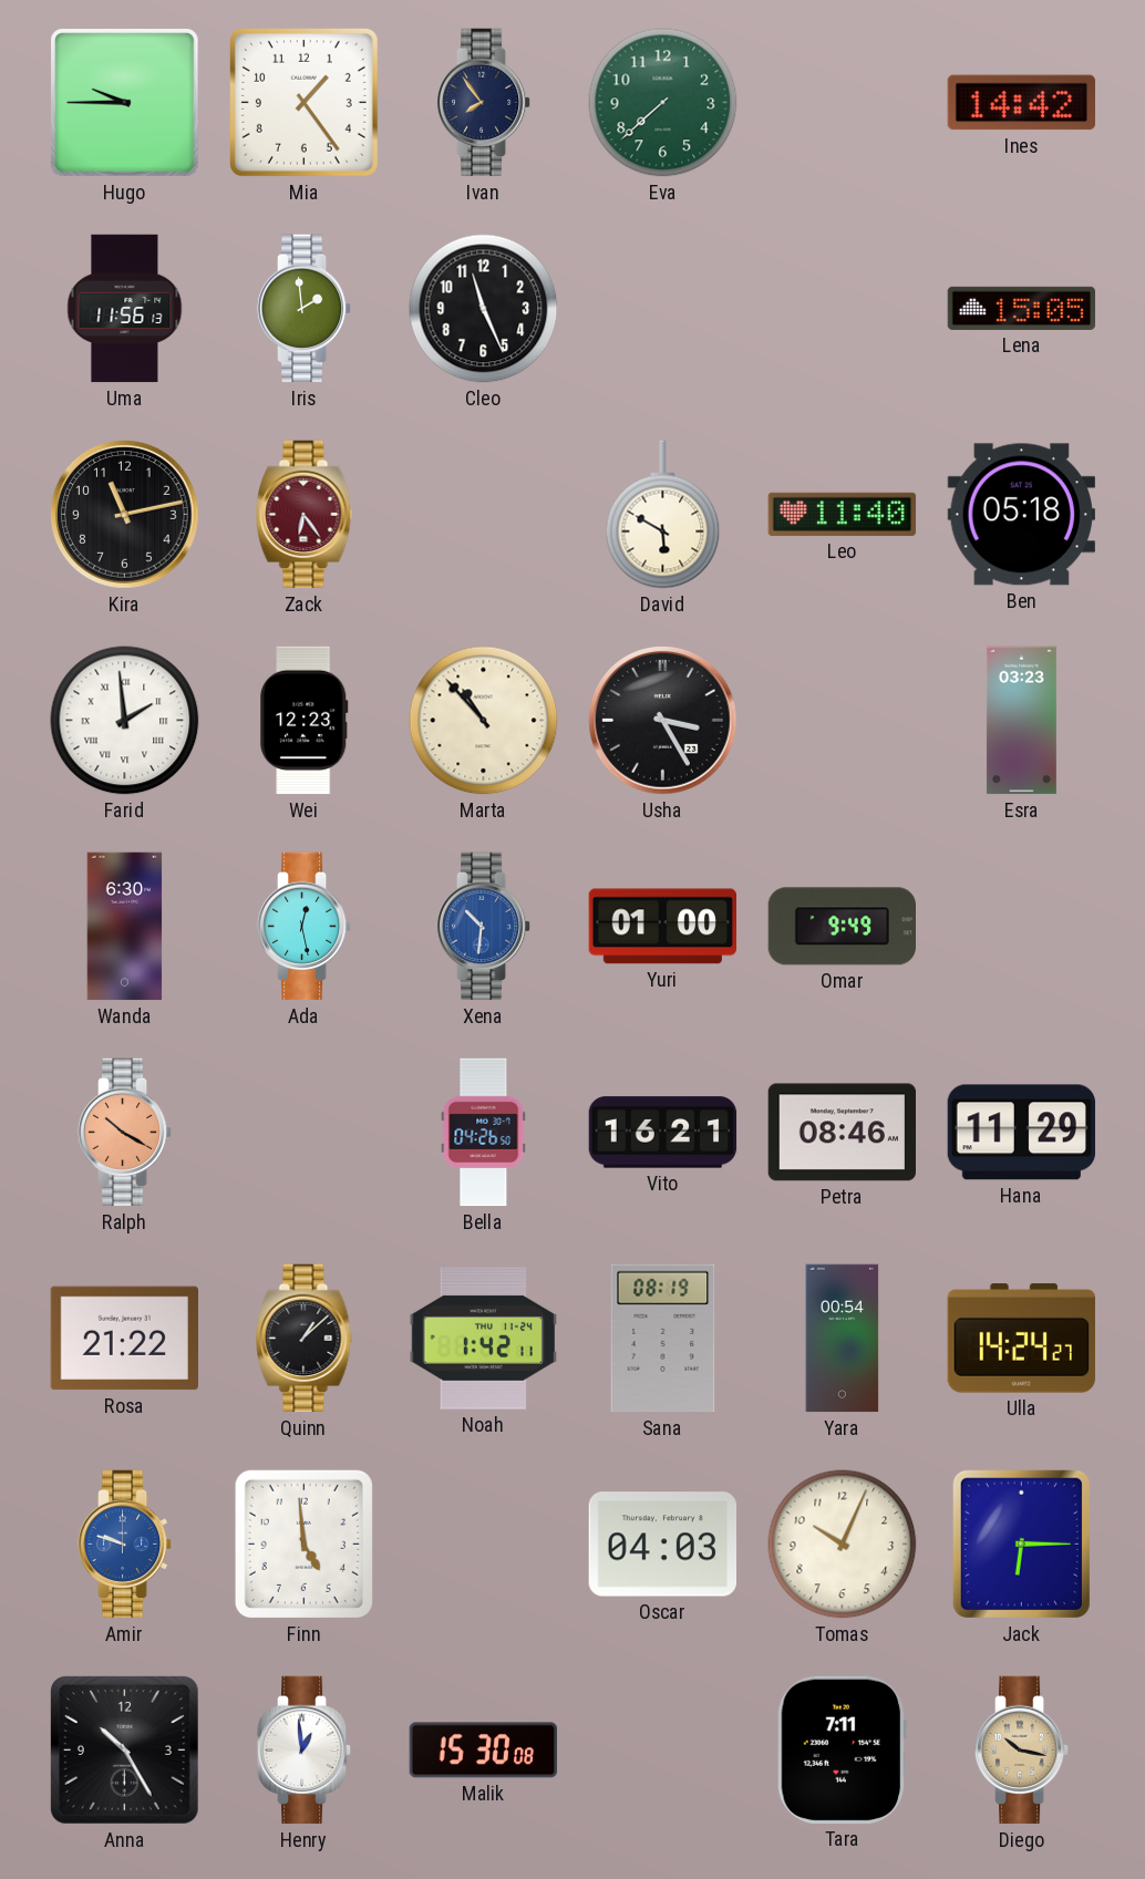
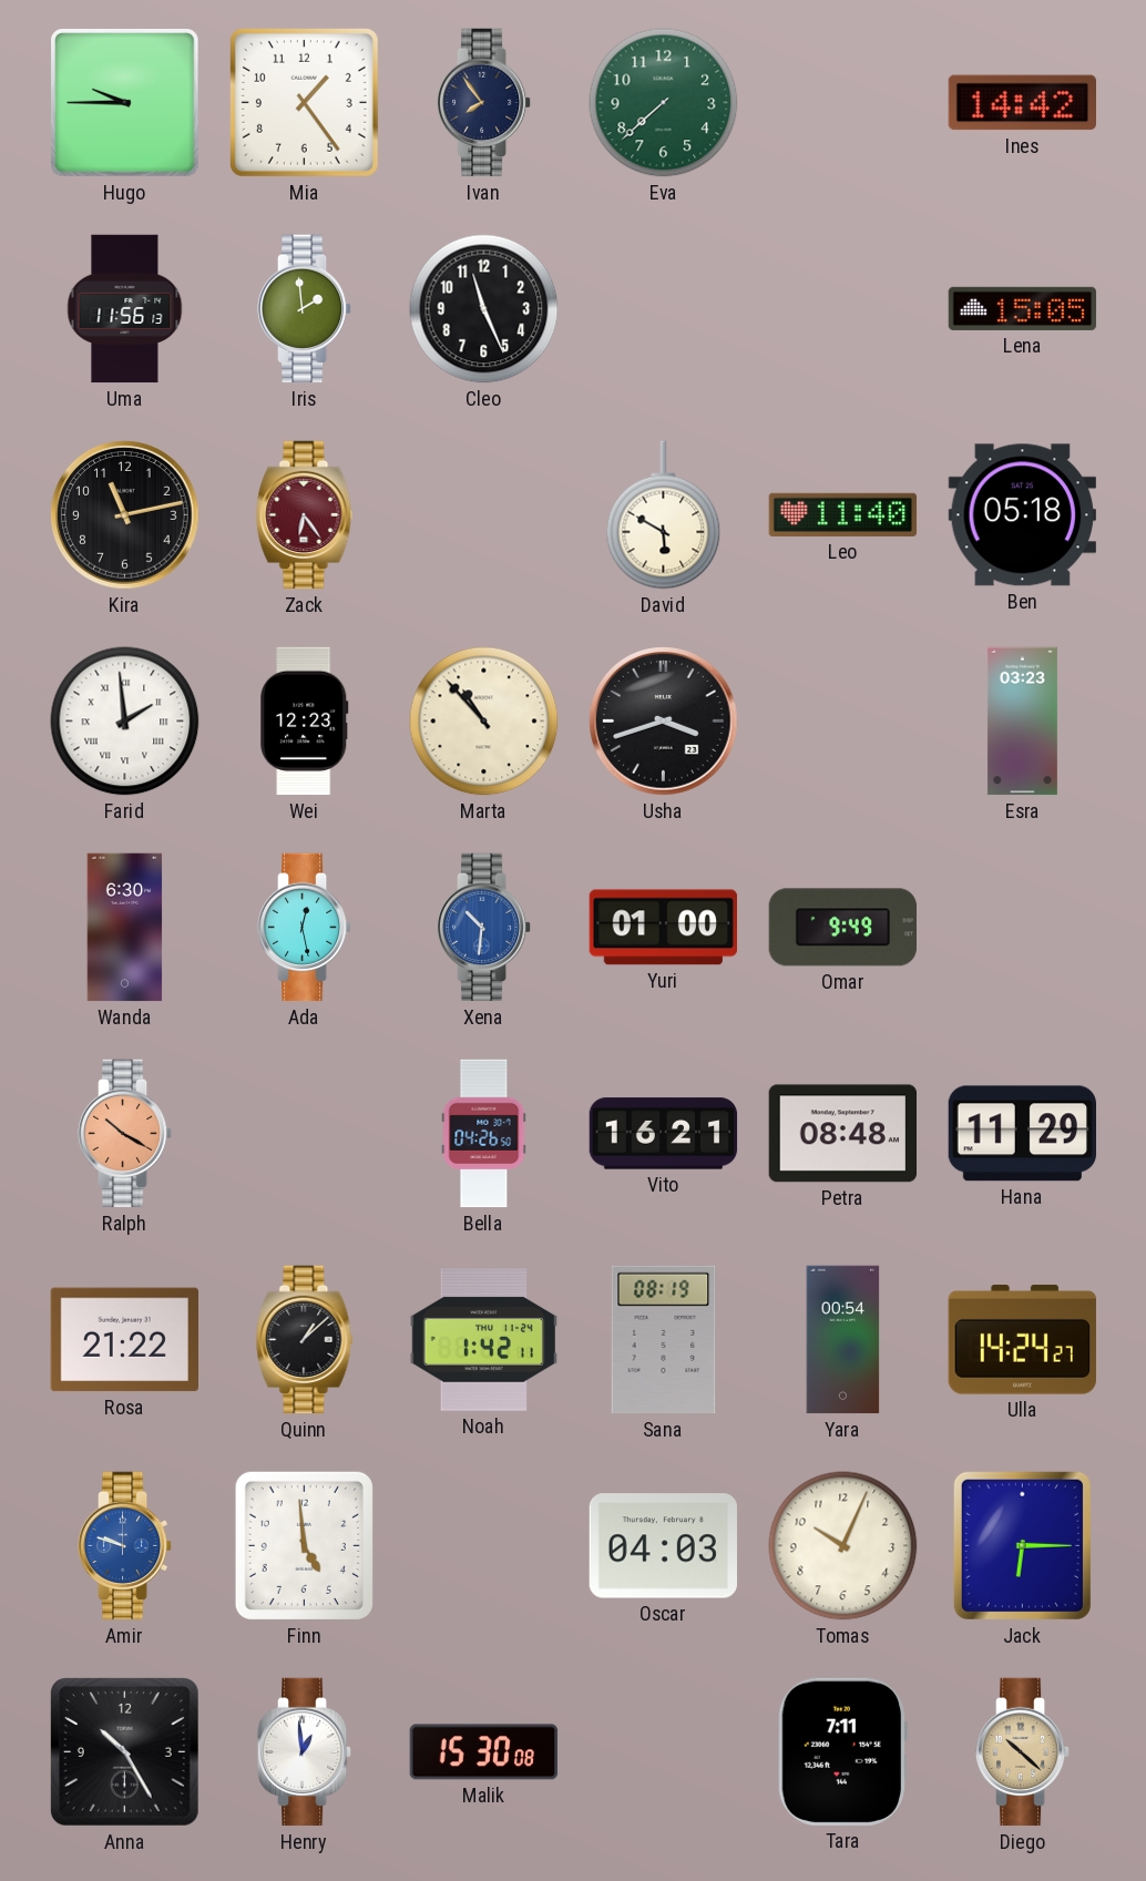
Usha: 3:25 -> 3:42 (664, 722)
Petra: 08:46 -> 08:48 (842, 1134)
Diego: 10:17 -> 10:22 (1023, 1752)
